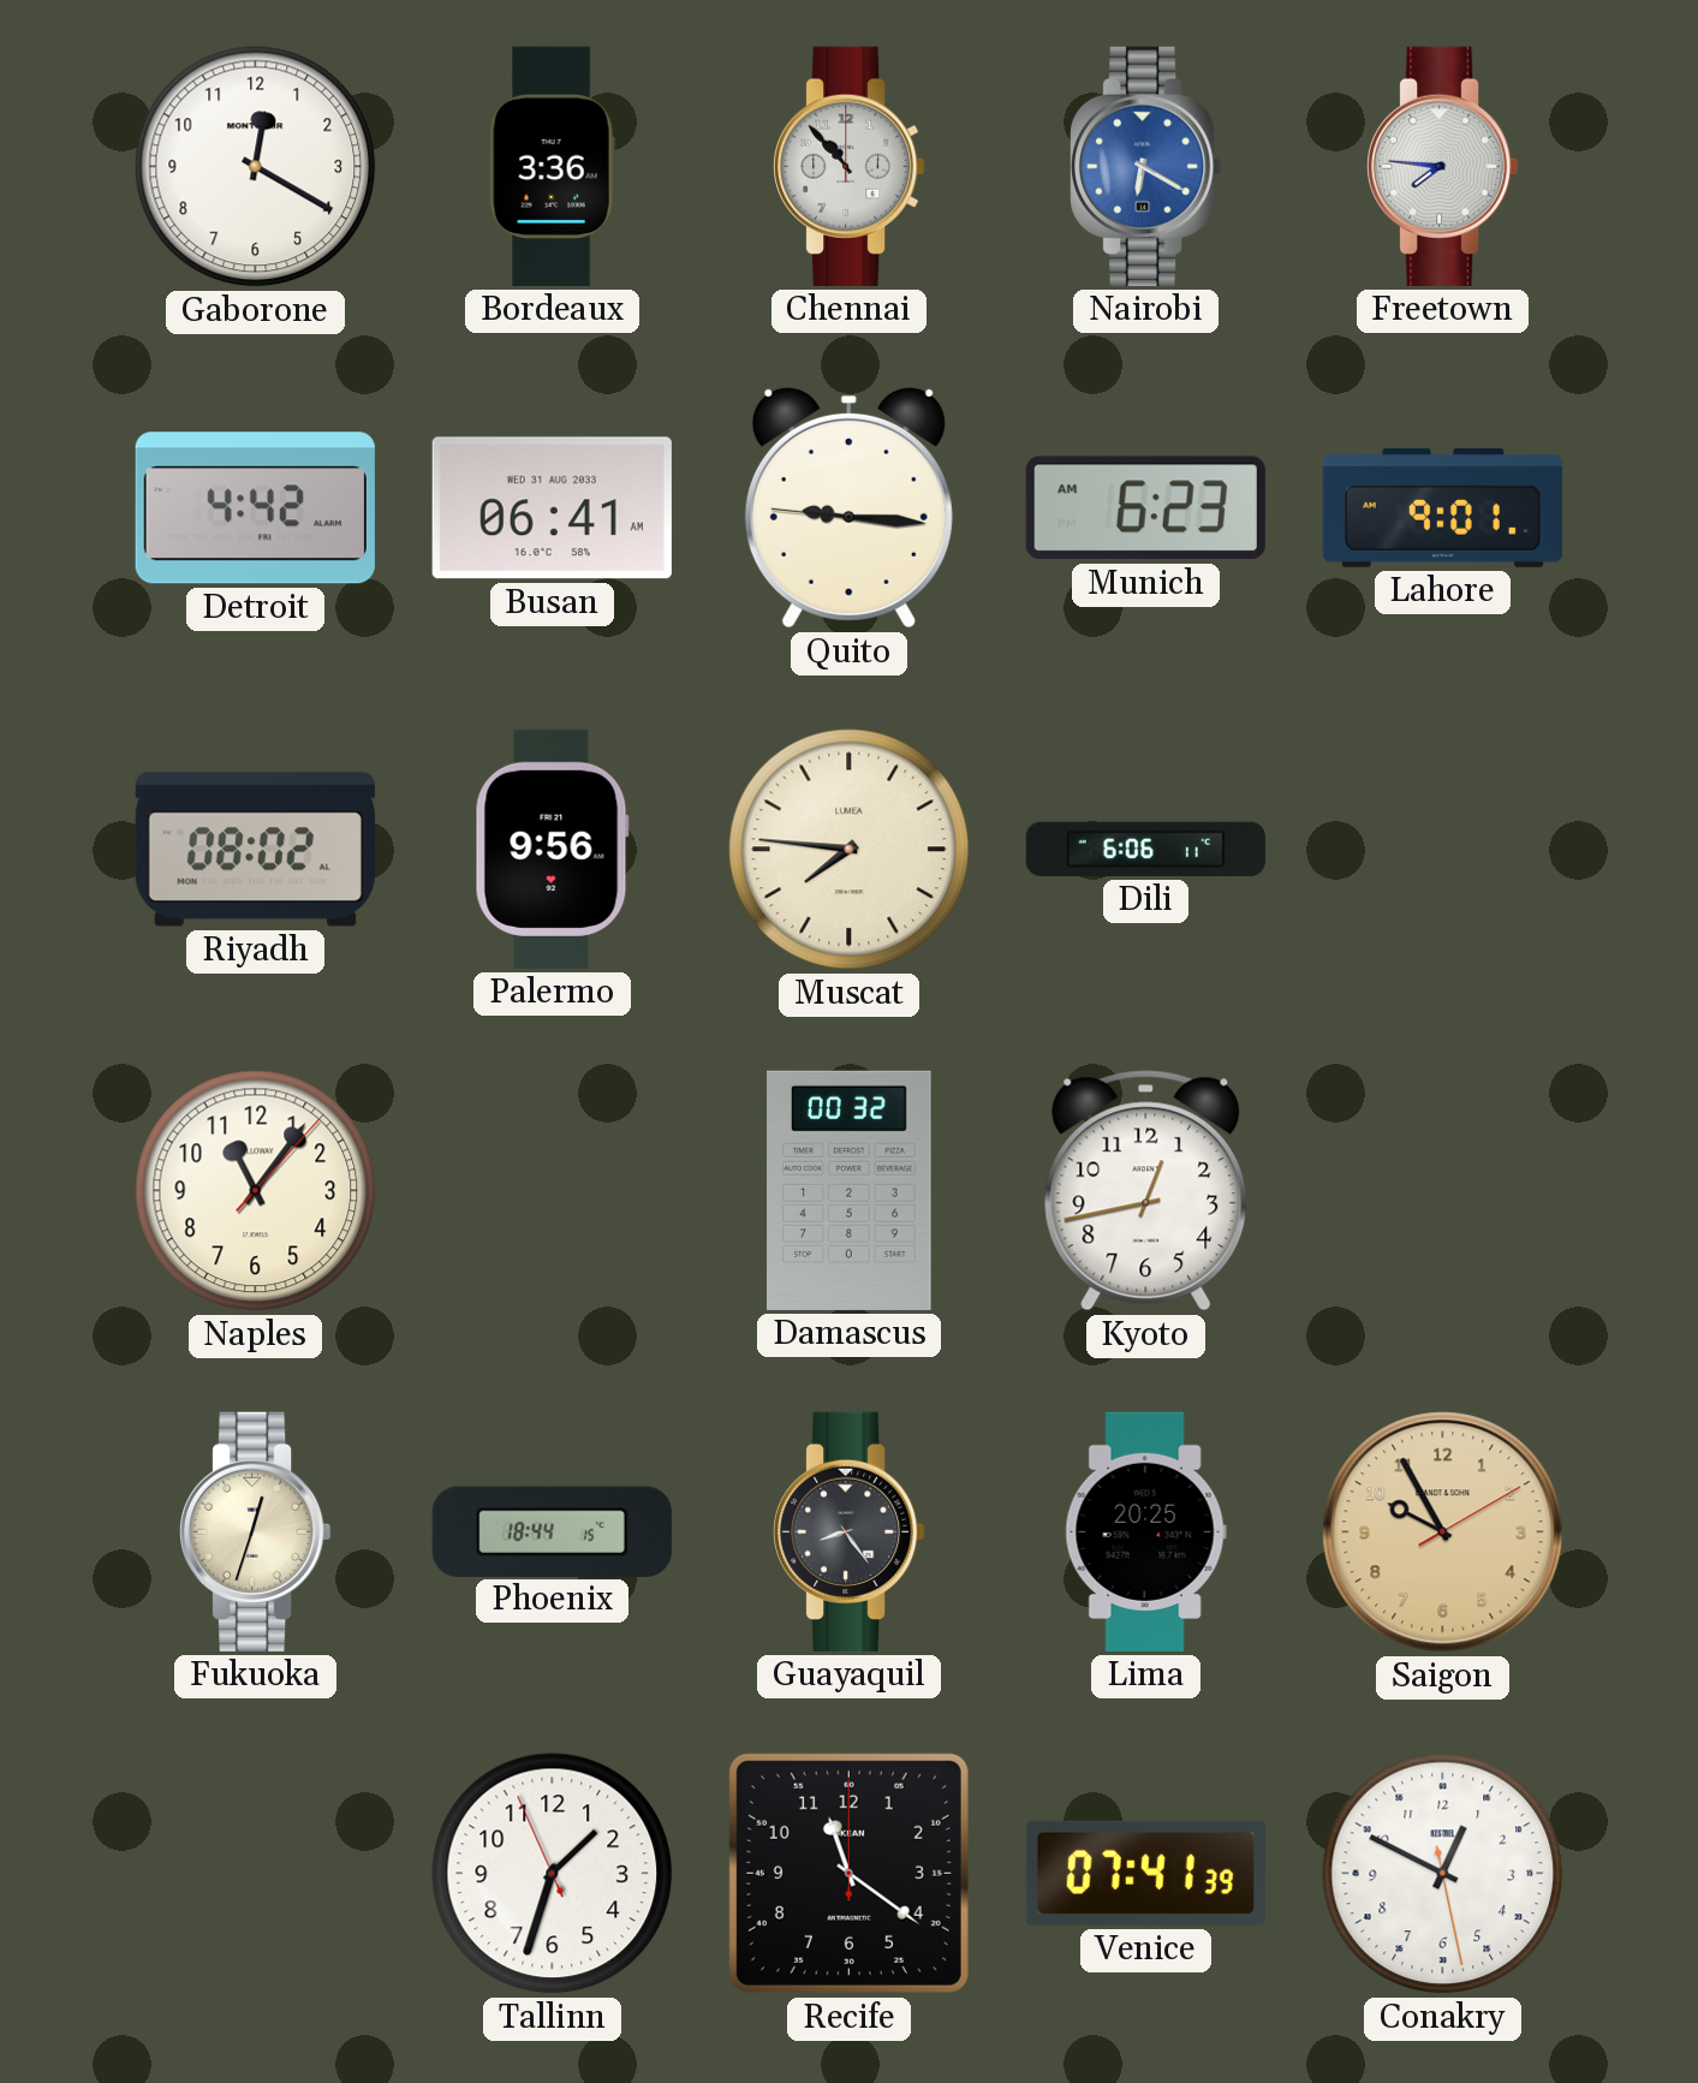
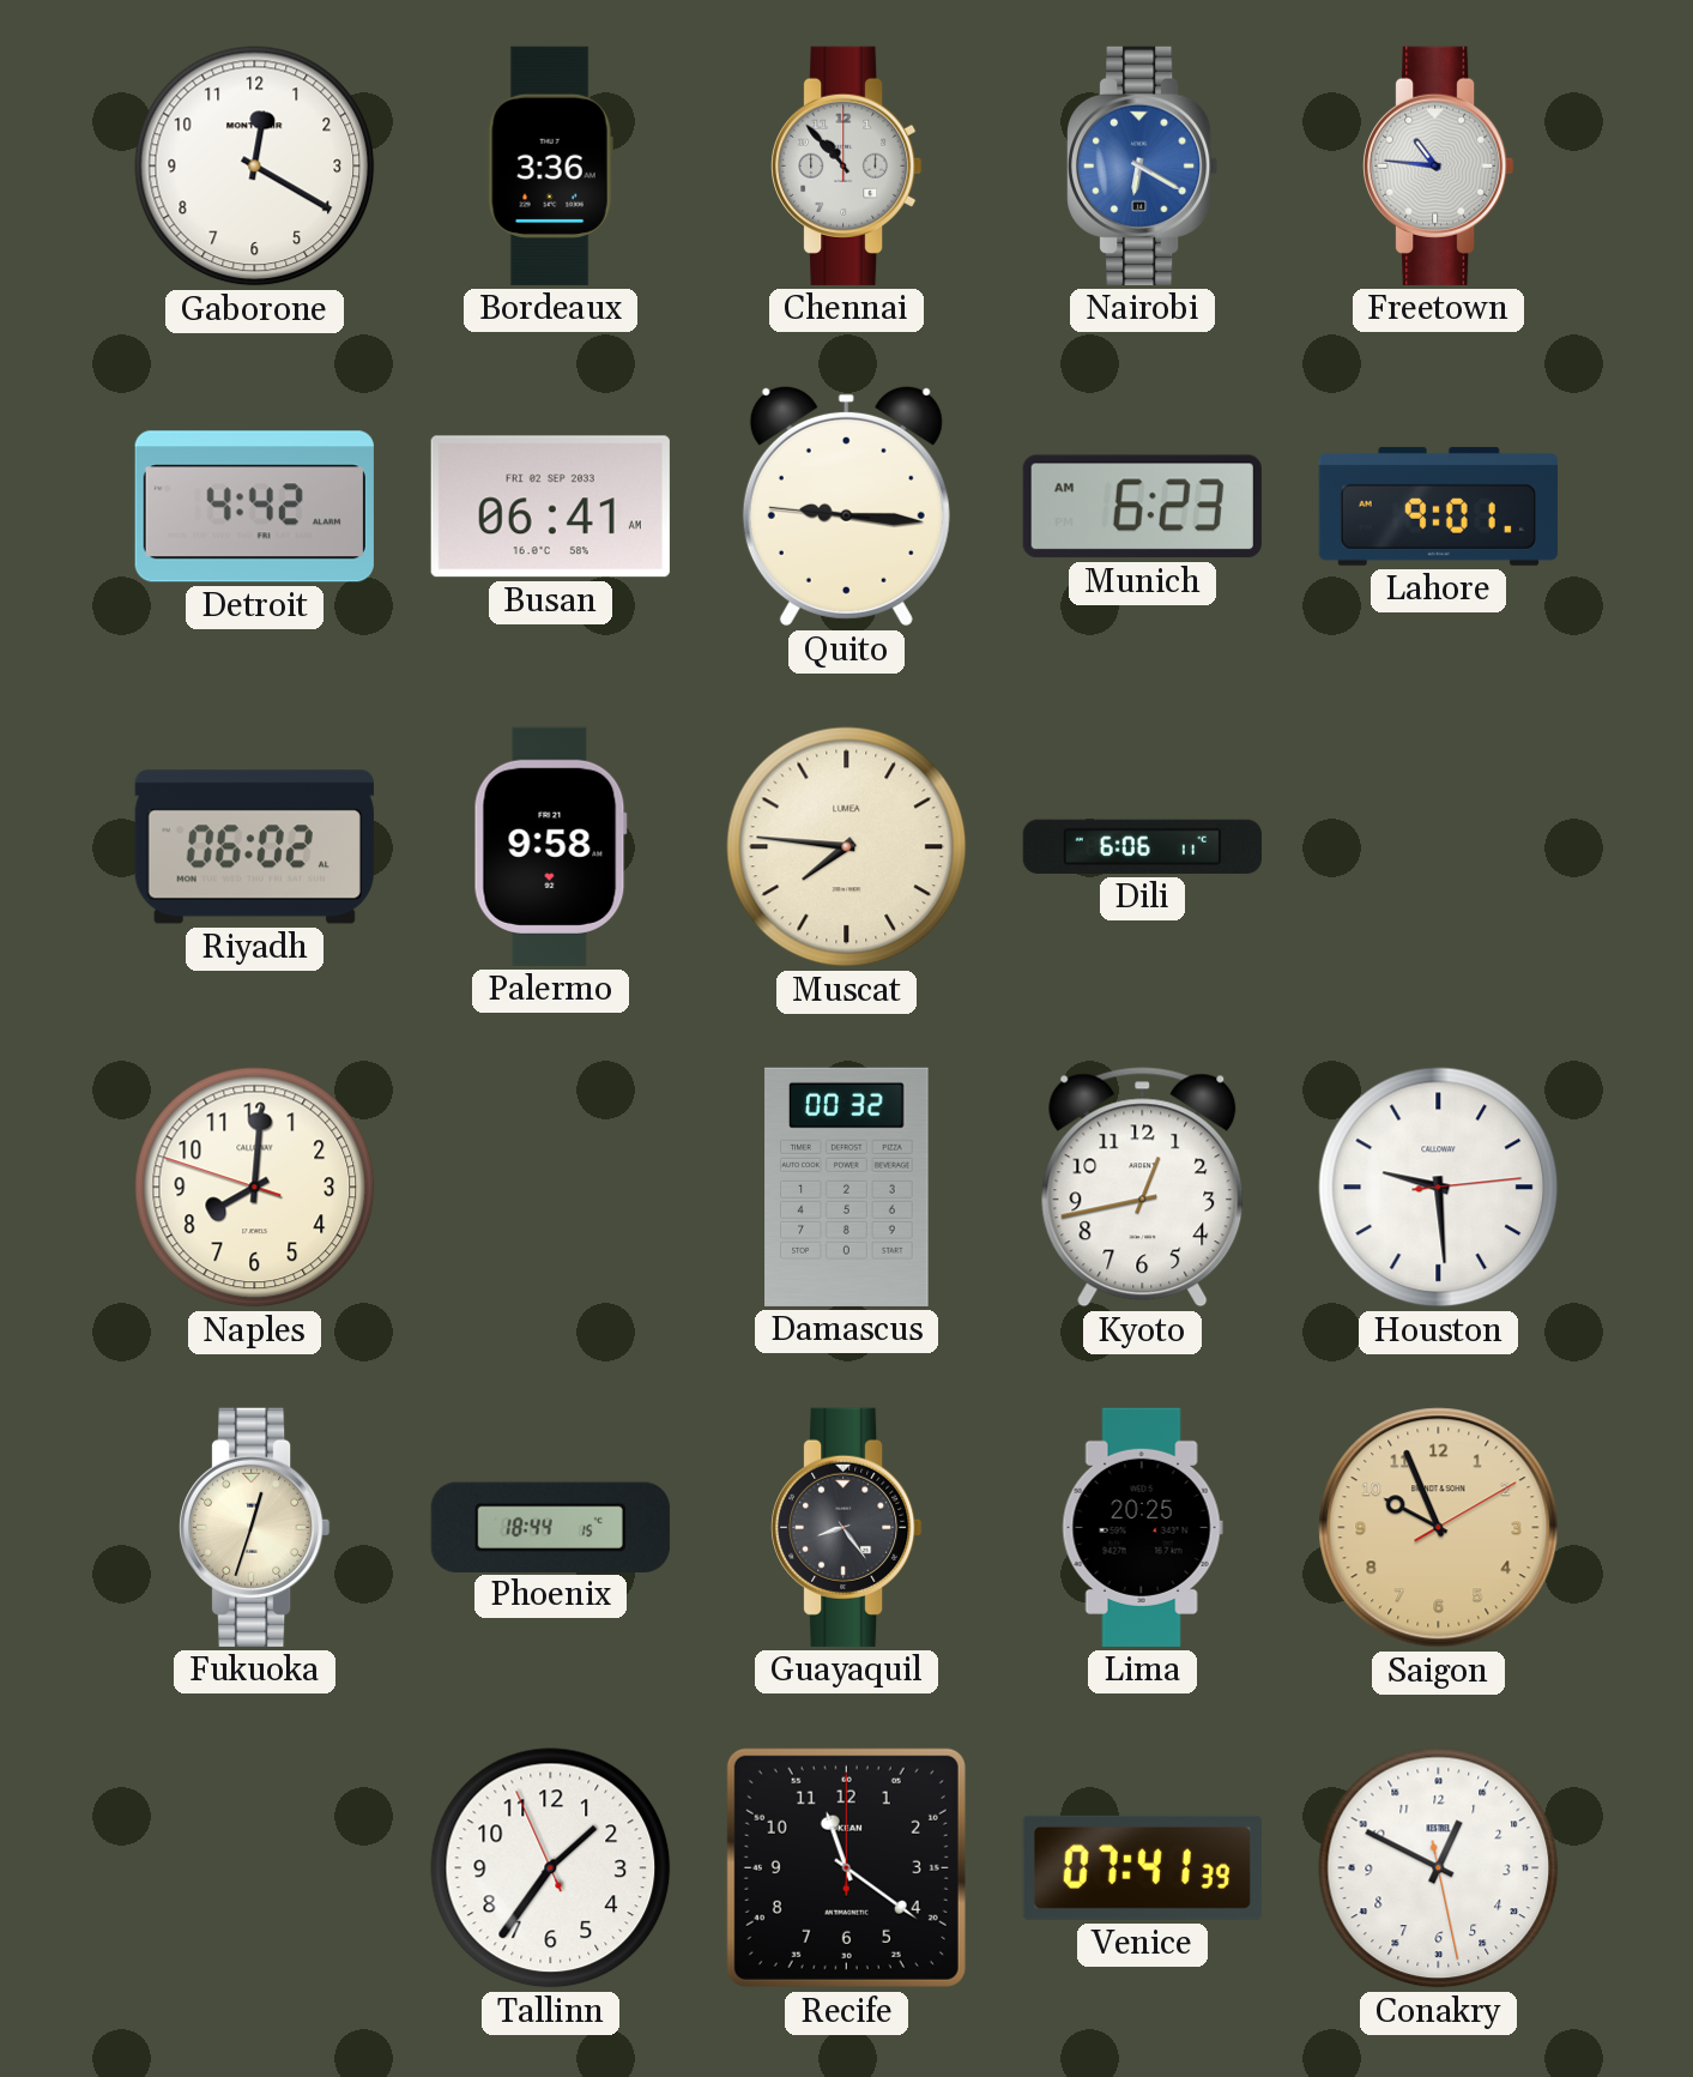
Freetown: 7:46 -> 10:46 (1439, 165)
Busan date: WED 31 AUG 2033 -> FRI 02 SEP 2033 (550, 507)
Riyadh: 08:02 -> 06:02 (254, 847)
Palermo: 9:56 -> 9:58 (550, 846)
Naples: 11:06 -> 8:00 (255, 1188)
Houston: none -> 9:29 (1439, 1188)
Saigon: 9:55 -> 9:56 (1439, 1528)
Tallinn: 1:32 -> 1:35 (551, 1868)
